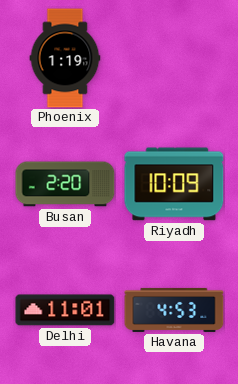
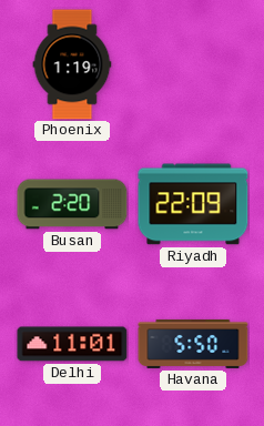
Riyadh: 10:09 -> 22:09 (193, 204)
Havana: 4:53 -> 5:50 (193, 344)
